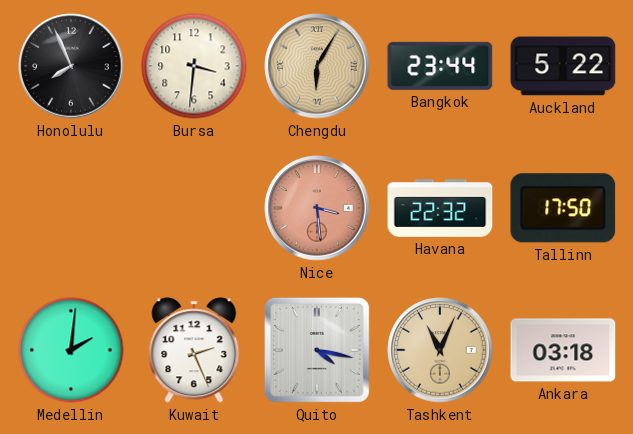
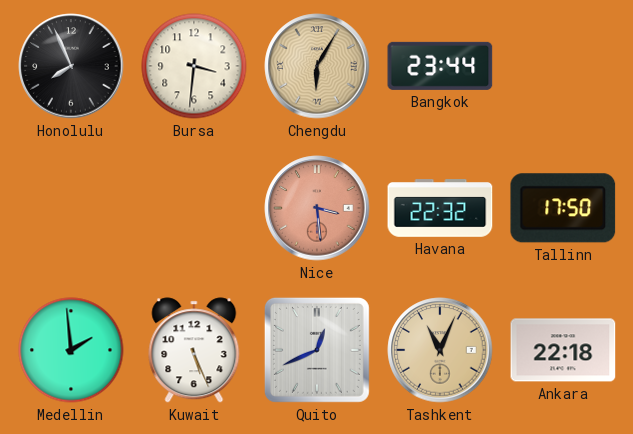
Auckland: 5:22 -> none (563, 66)
Medellin: 2:01 -> 1:59 (71, 350)
Kuwait: 2:26 -> 5:26 (194, 350)
Quito: 4:17 -> 12:41 (317, 350)
Ankara: 03:18 -> 22:18 (563, 350)
